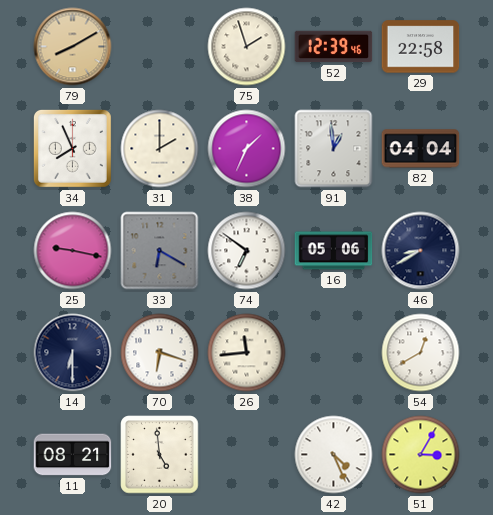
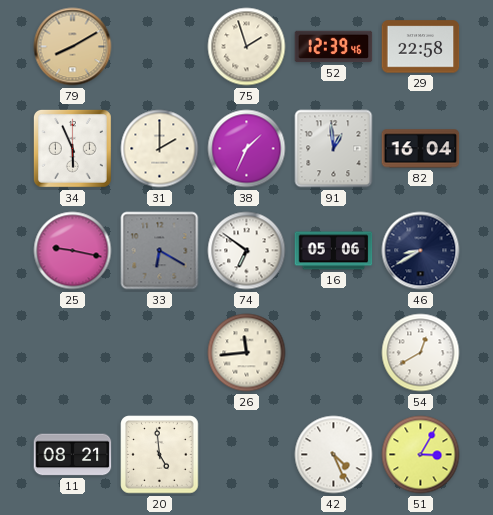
34: 7:56 -> 5:56 (72, 148)
82: 04:04 -> 16:04 (421, 149)
14: 6:30 -> none (73, 353)
70: 6:18 -> none (160, 353)
